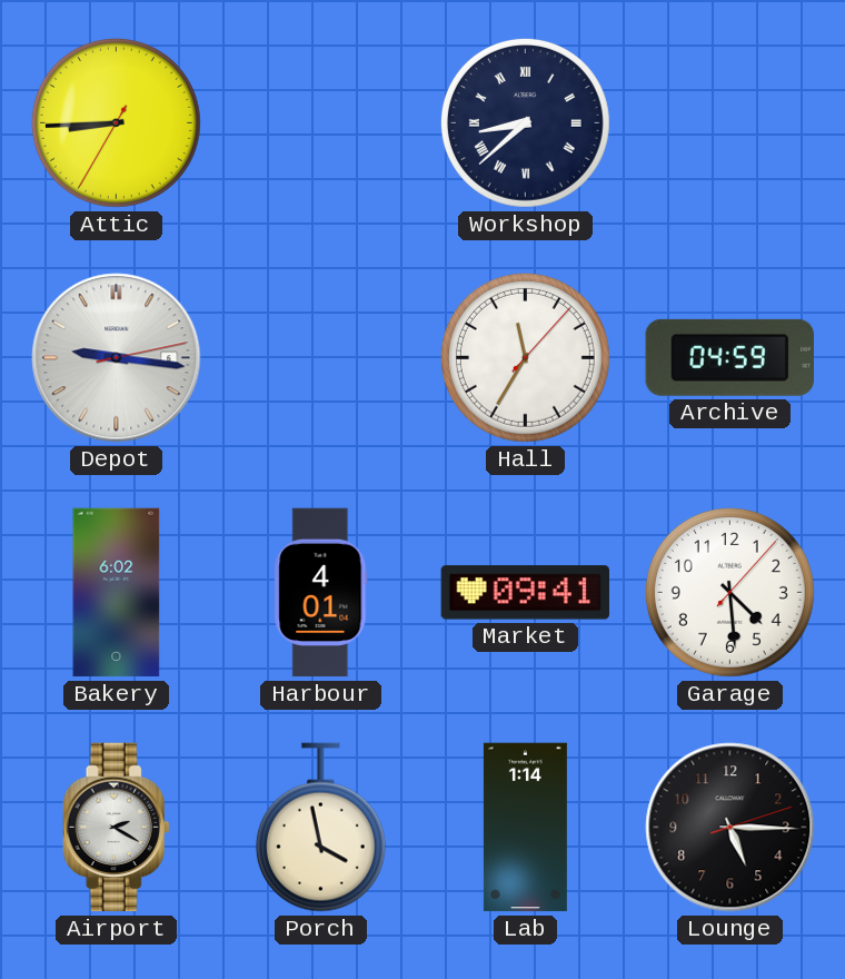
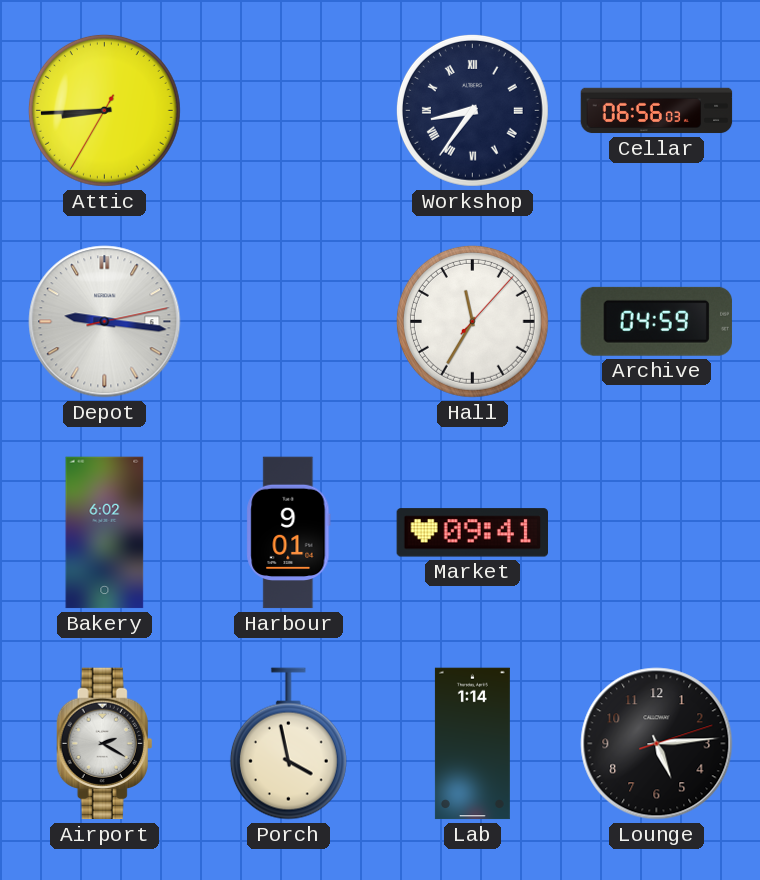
Workshop: 8:38 -> 8:36 (472, 110)
Cellar: none -> 06:56 (657, 111)
Harbour: 4:01 -> 9:01 (289, 533)
Garage: 4:29 -> none (729, 592)
Lounge: 5:15 -> 5:14 (657, 744)
